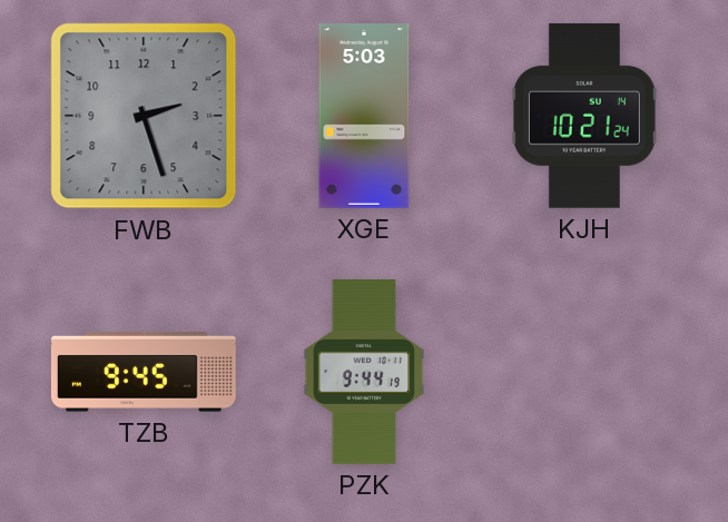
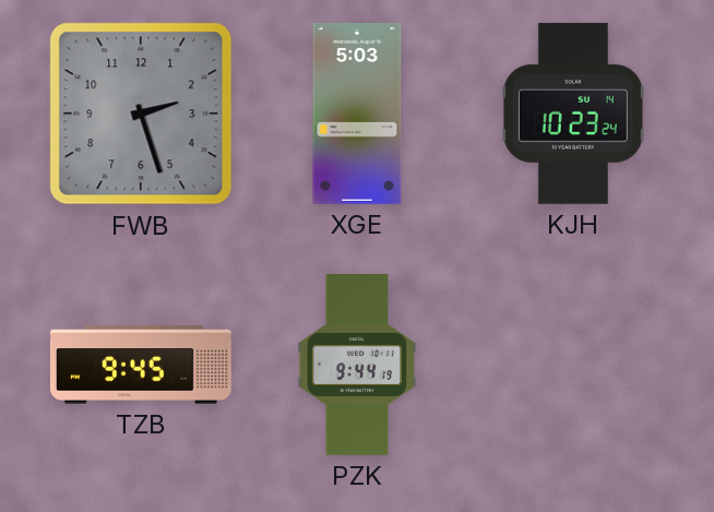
KJH: 10:21 -> 10:23 (573, 114)
